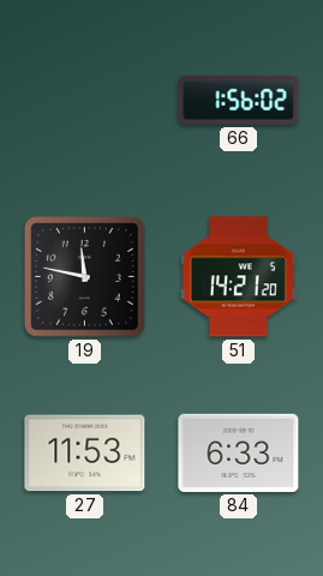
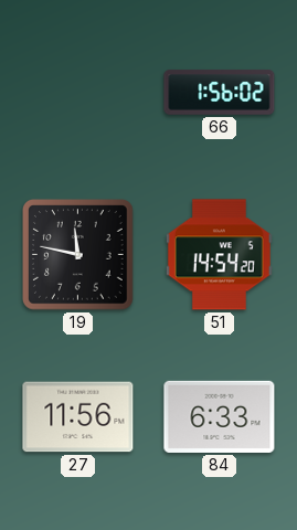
51: 14:21 -> 14:54 (219, 255)
27: 11:53 -> 11:56 (78, 417)
